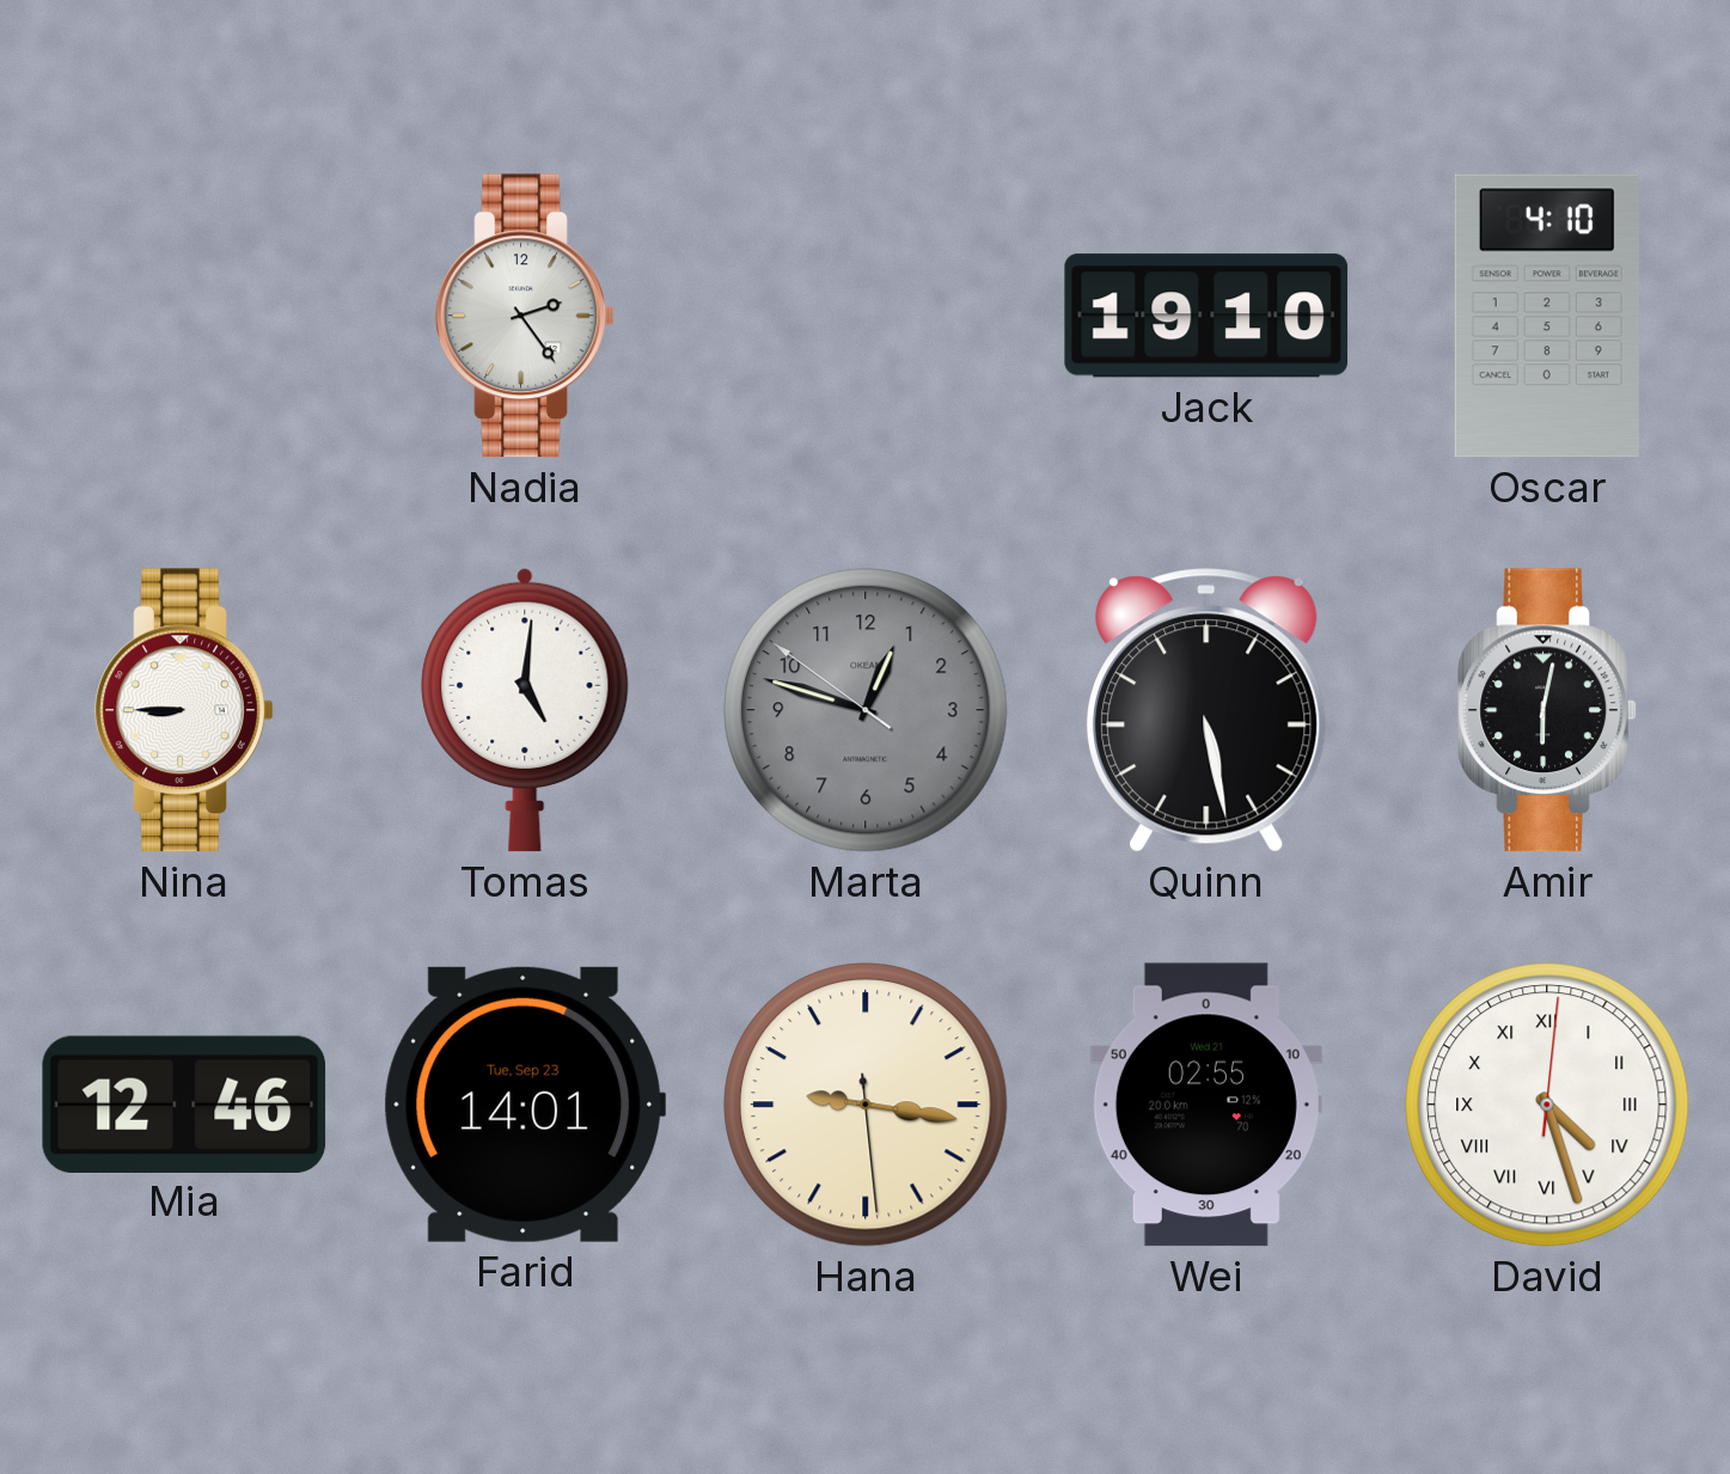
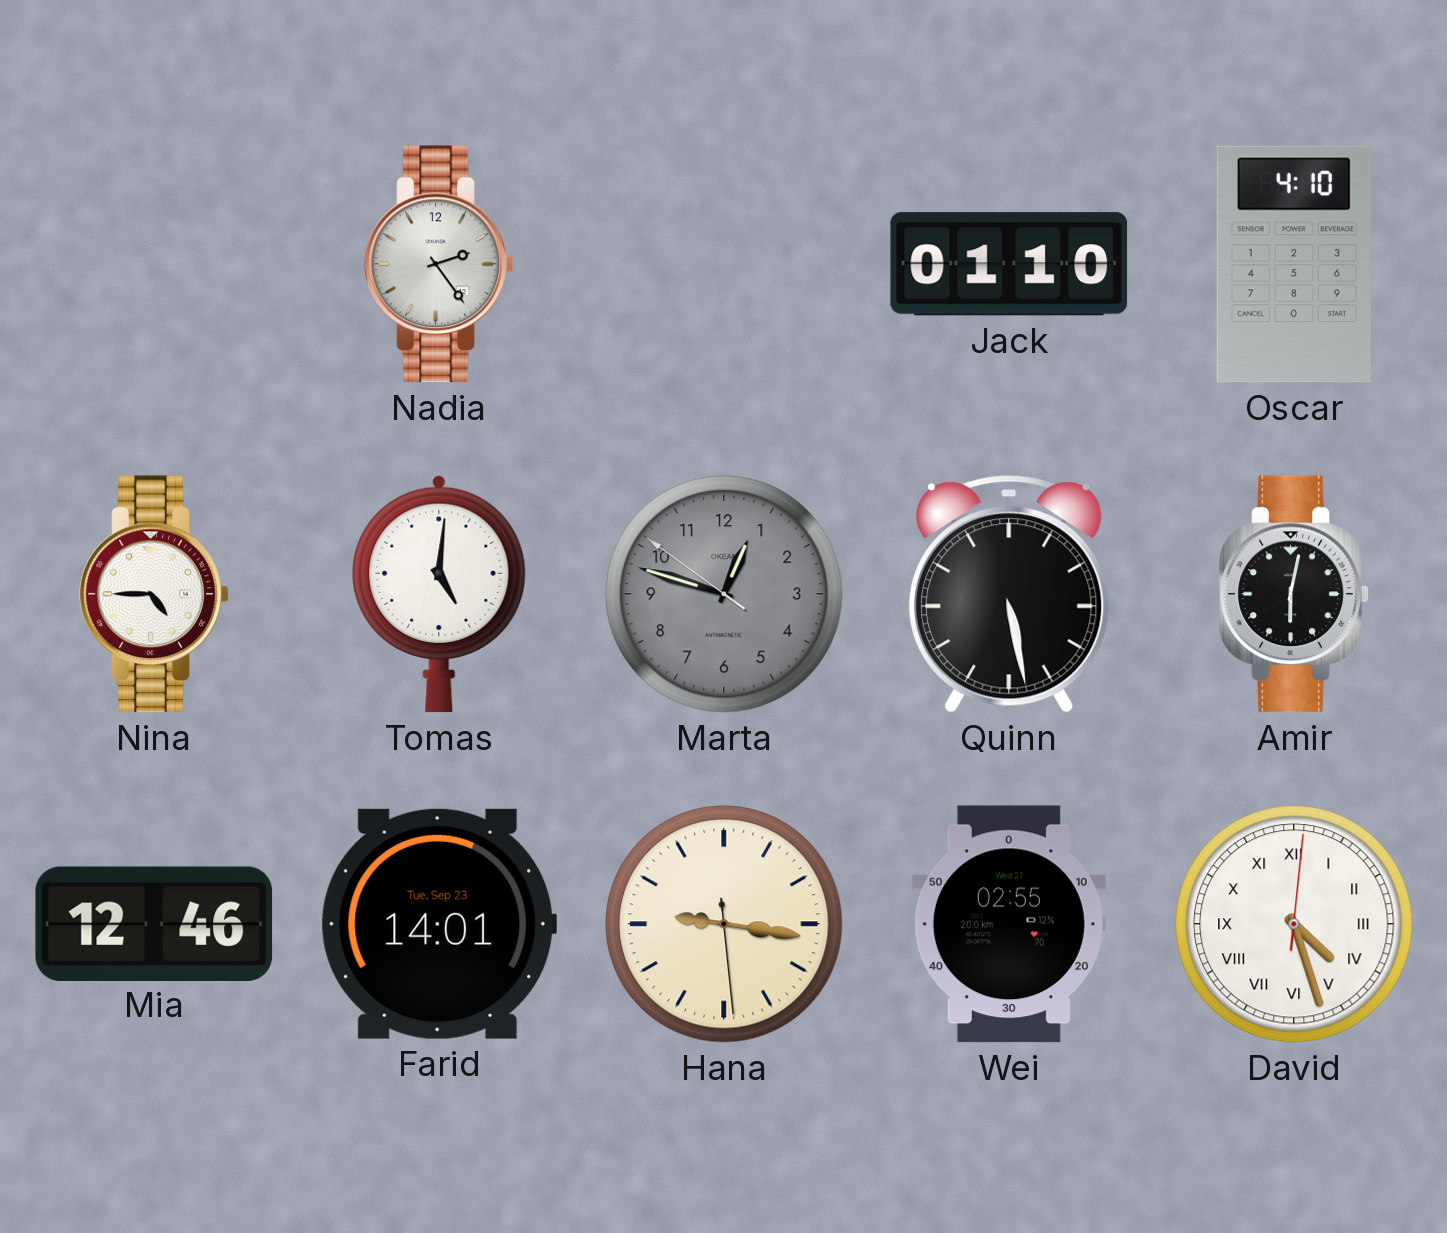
Jack: 19:10 -> 01:10 (1009, 264)
Nina: 8:45 -> 4:45 (154, 594)
